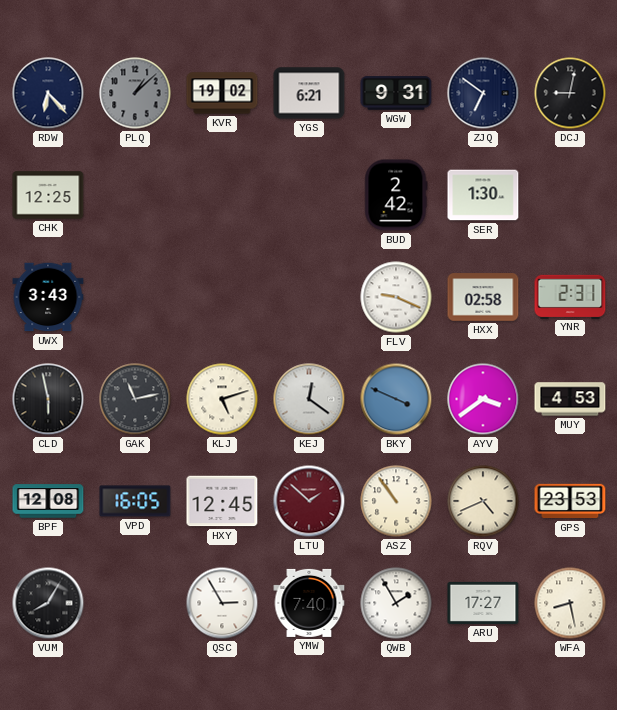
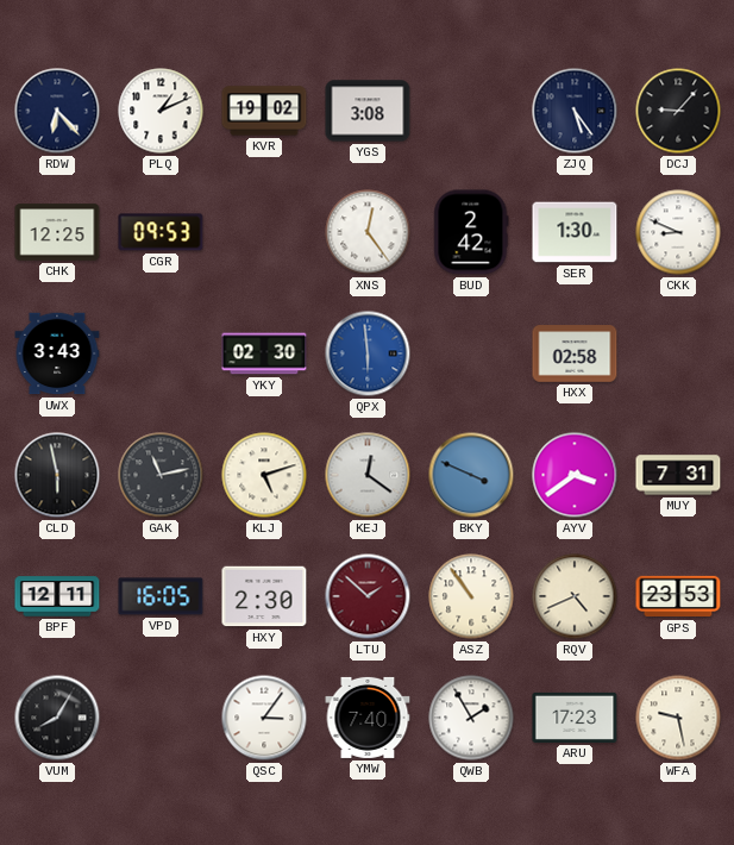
PLQ: 1:08 -> 1:11 (161, 111)
PLQ dial: grey -> white (161, 111)
YGS: 6:21 -> 3:08 (368, 111)
WGW: 9:31 -> none (396, 93)
ZJQ: 6:51 -> 5:24 (575, 111)
DCJ: 9:02 -> 9:07 (678, 111)
CGR: none -> 09:53 (161, 232)
XNS: none -> 12:24 (368, 232)
CKK: none -> 8:49 (678, 232)
YKY: none -> 02:30 (264, 353)
QPX: none -> 5:59 (368, 353)
FLV: 9:19 -> none (396, 297)
YNR: 2:31 -> none (570, 296)
MUY: 4:53 -> 7:31 (678, 475)
BPF: 12:08 -> 12:11 (57, 596)
HXY: 12:45 -> 2:30 (264, 596)
QSC: 2:55 -> 3:06 (264, 718)
ARU: 17:27 -> 17:23 (575, 718)
WFA: 8:28 -> 9:28 (678, 718)
